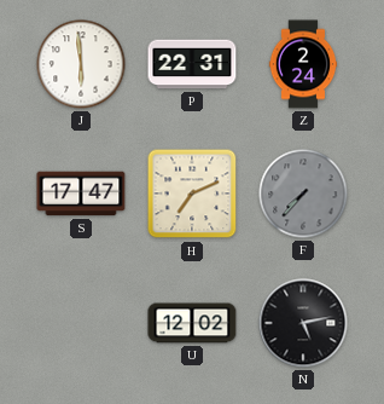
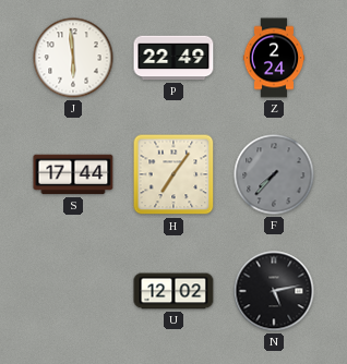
P: 22:31 -> 22:49 (174, 58)
S: 17:47 -> 17:44 (73, 174)
H: 7:11 -> 7:06 (174, 174)
